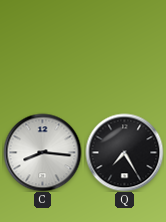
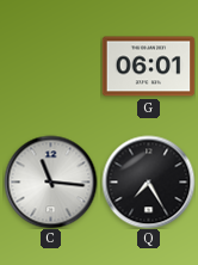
G: none -> 06:01 (148, 67)
C: 8:16 -> 11:16 (50, 181)
